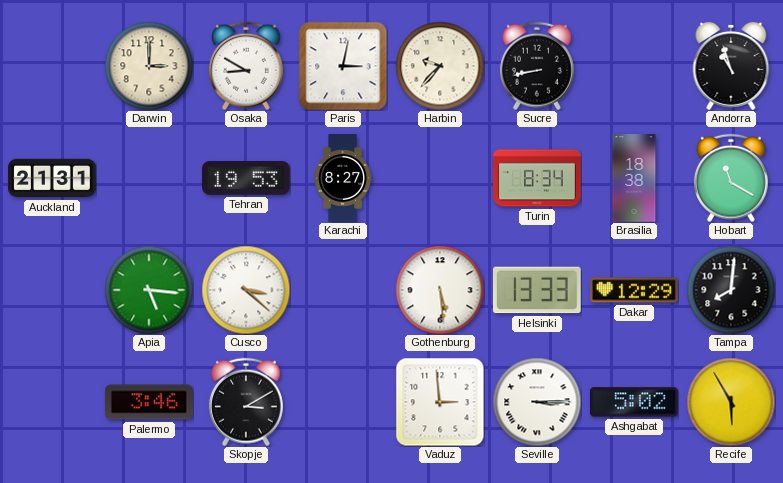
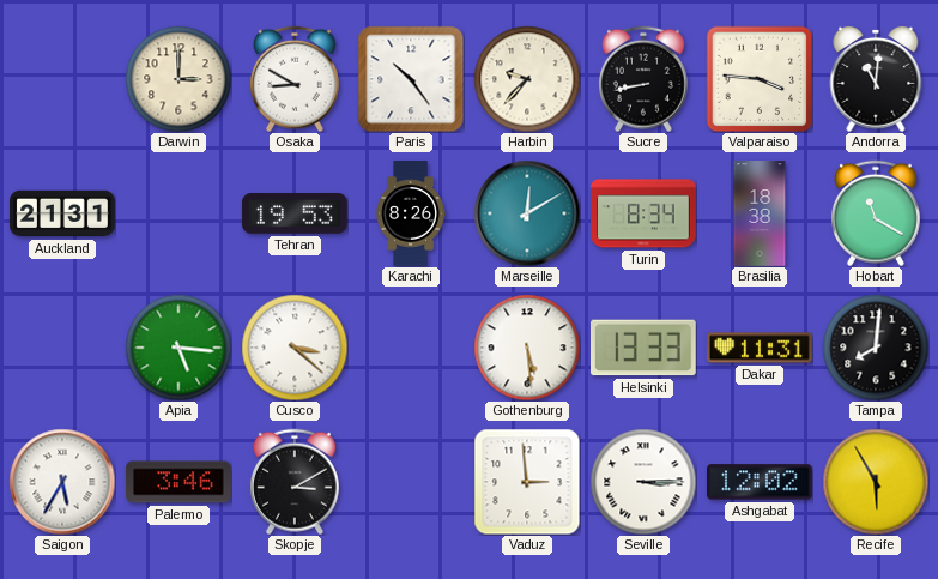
Paris: 3:02 -> 10:24 (411, 79)
Valparaiso: none -> 3:46 (760, 79)
Andorra: 10:57 -> 11:01 (876, 79)
Karachi: 8:27 -> 8:26 (411, 213)
Marseille: none -> 12:10 (527, 213)
Dakar: 12:29 -> 11:31 (760, 348)
Saigon: none -> 5:35 (62, 482)
Ashgabat: 5:02 -> 12:02 (761, 482)
